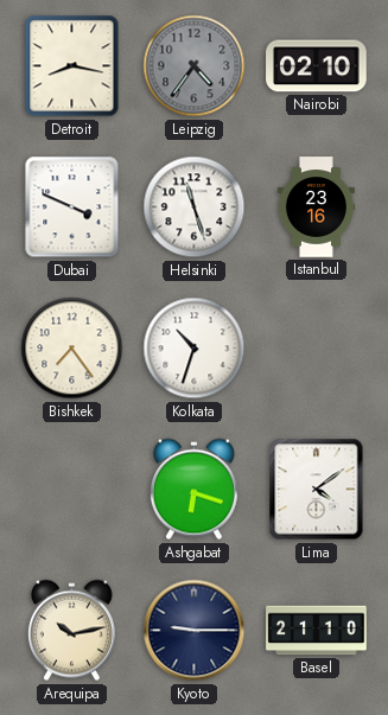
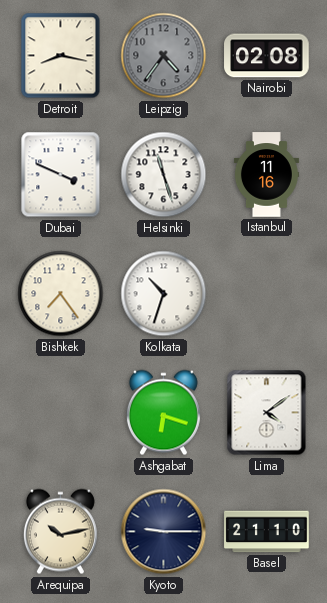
Nairobi: 02:10 -> 02:08 (267, 56)
Istanbul: 23:16 -> 11:16 (266, 175)
